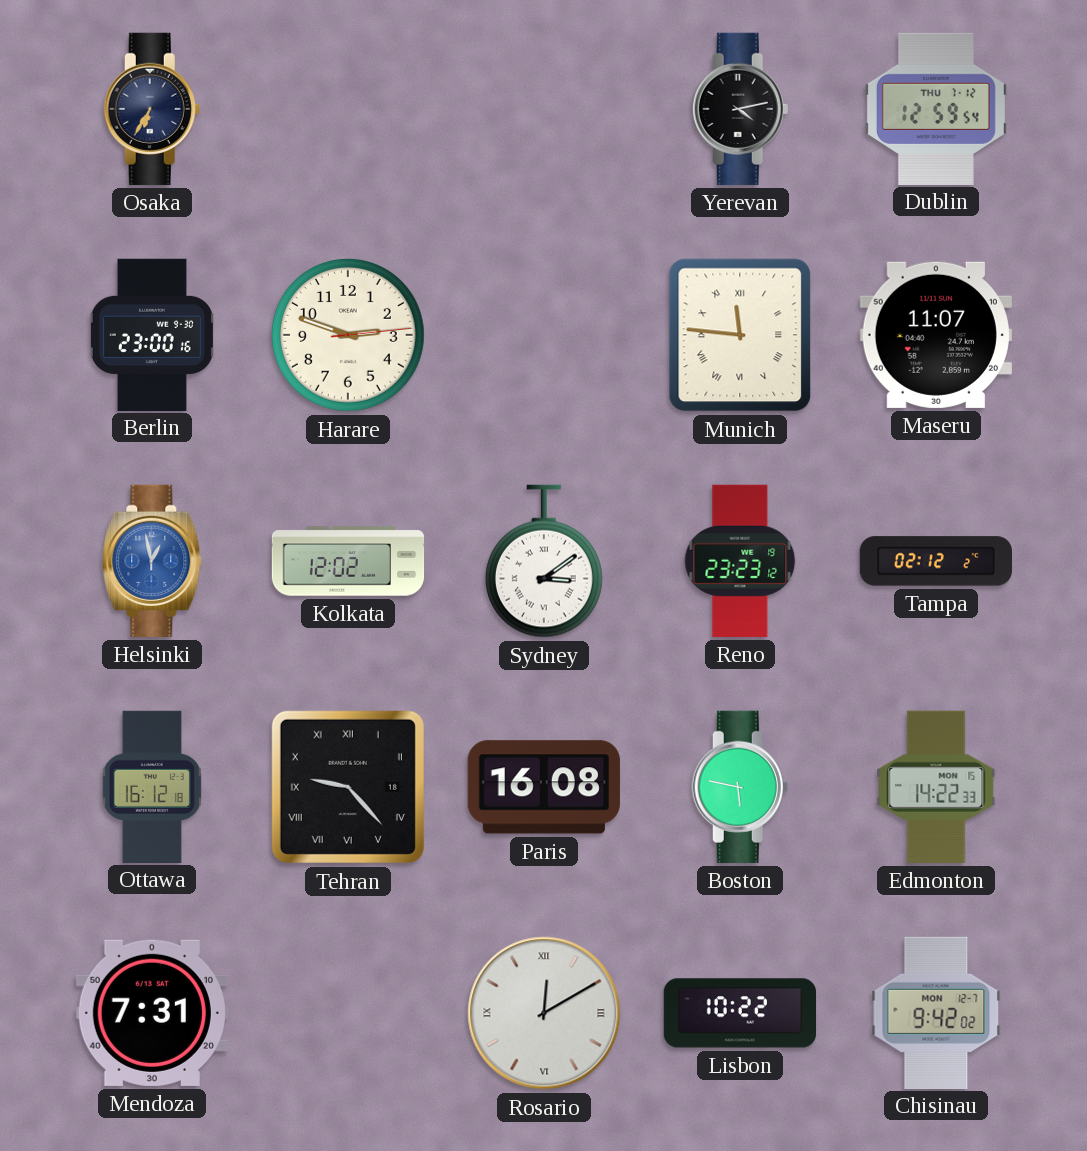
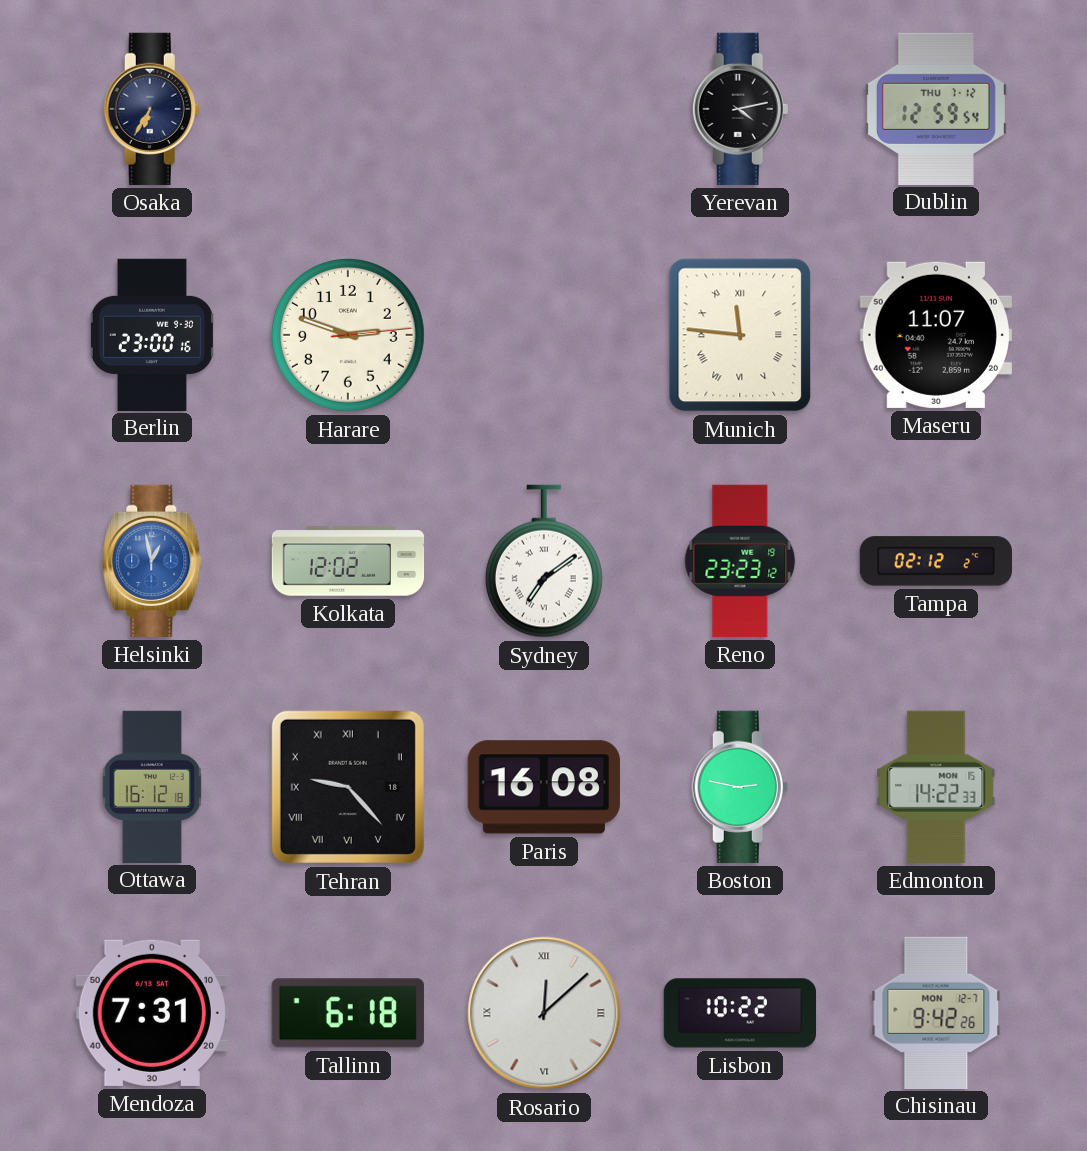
Sydney: 3:09 -> 7:09 (544, 561)
Boston: 5:47 -> 2:47 (740, 787)
Tallinn: none -> 6:18 (348, 1013)
Rosario: 12:10 -> 12:08 (544, 1013)
Chisinau: 9:42:02 -> 9:42:26 (936, 1012)
